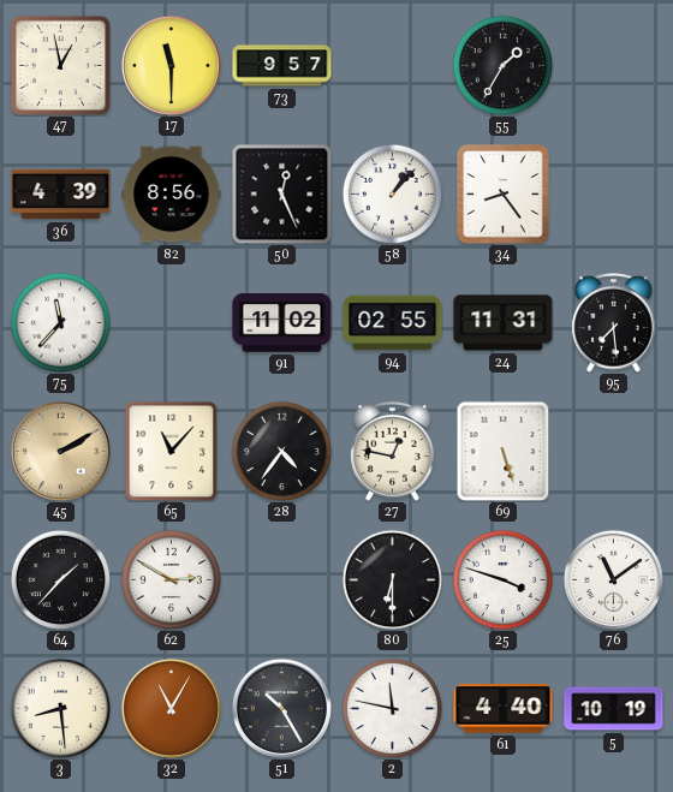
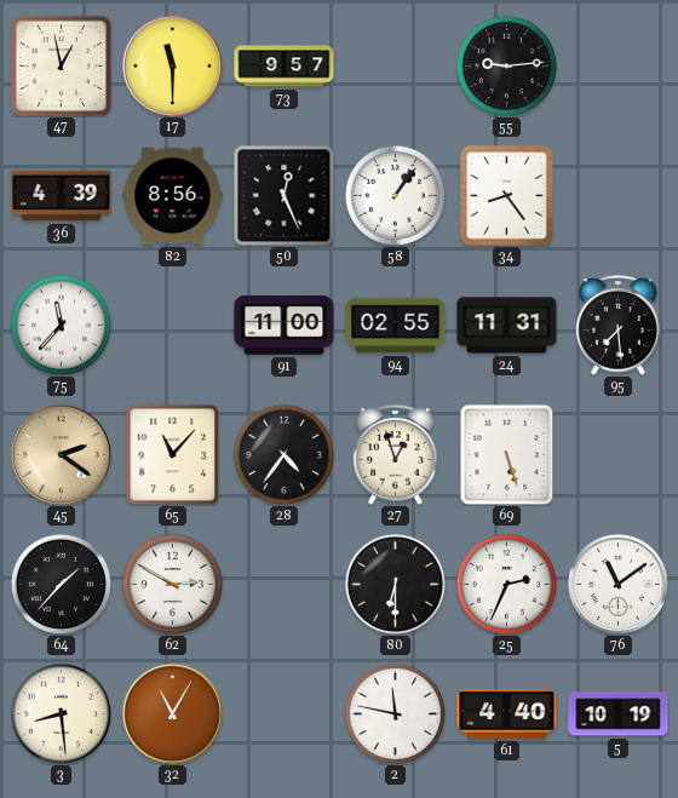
55: 1:35 -> 9:14 (506, 65)
58: 1:07 -> 1:06 (395, 195)
91: 11:02 -> 11:00 (285, 326)
45: 2:10 -> 2:21 (61, 454)
27: 12:47 -> 12:57 (396, 455)
25: 3:48 -> 2:34 (506, 584)
51: 10:25 -> none (281, 708)
